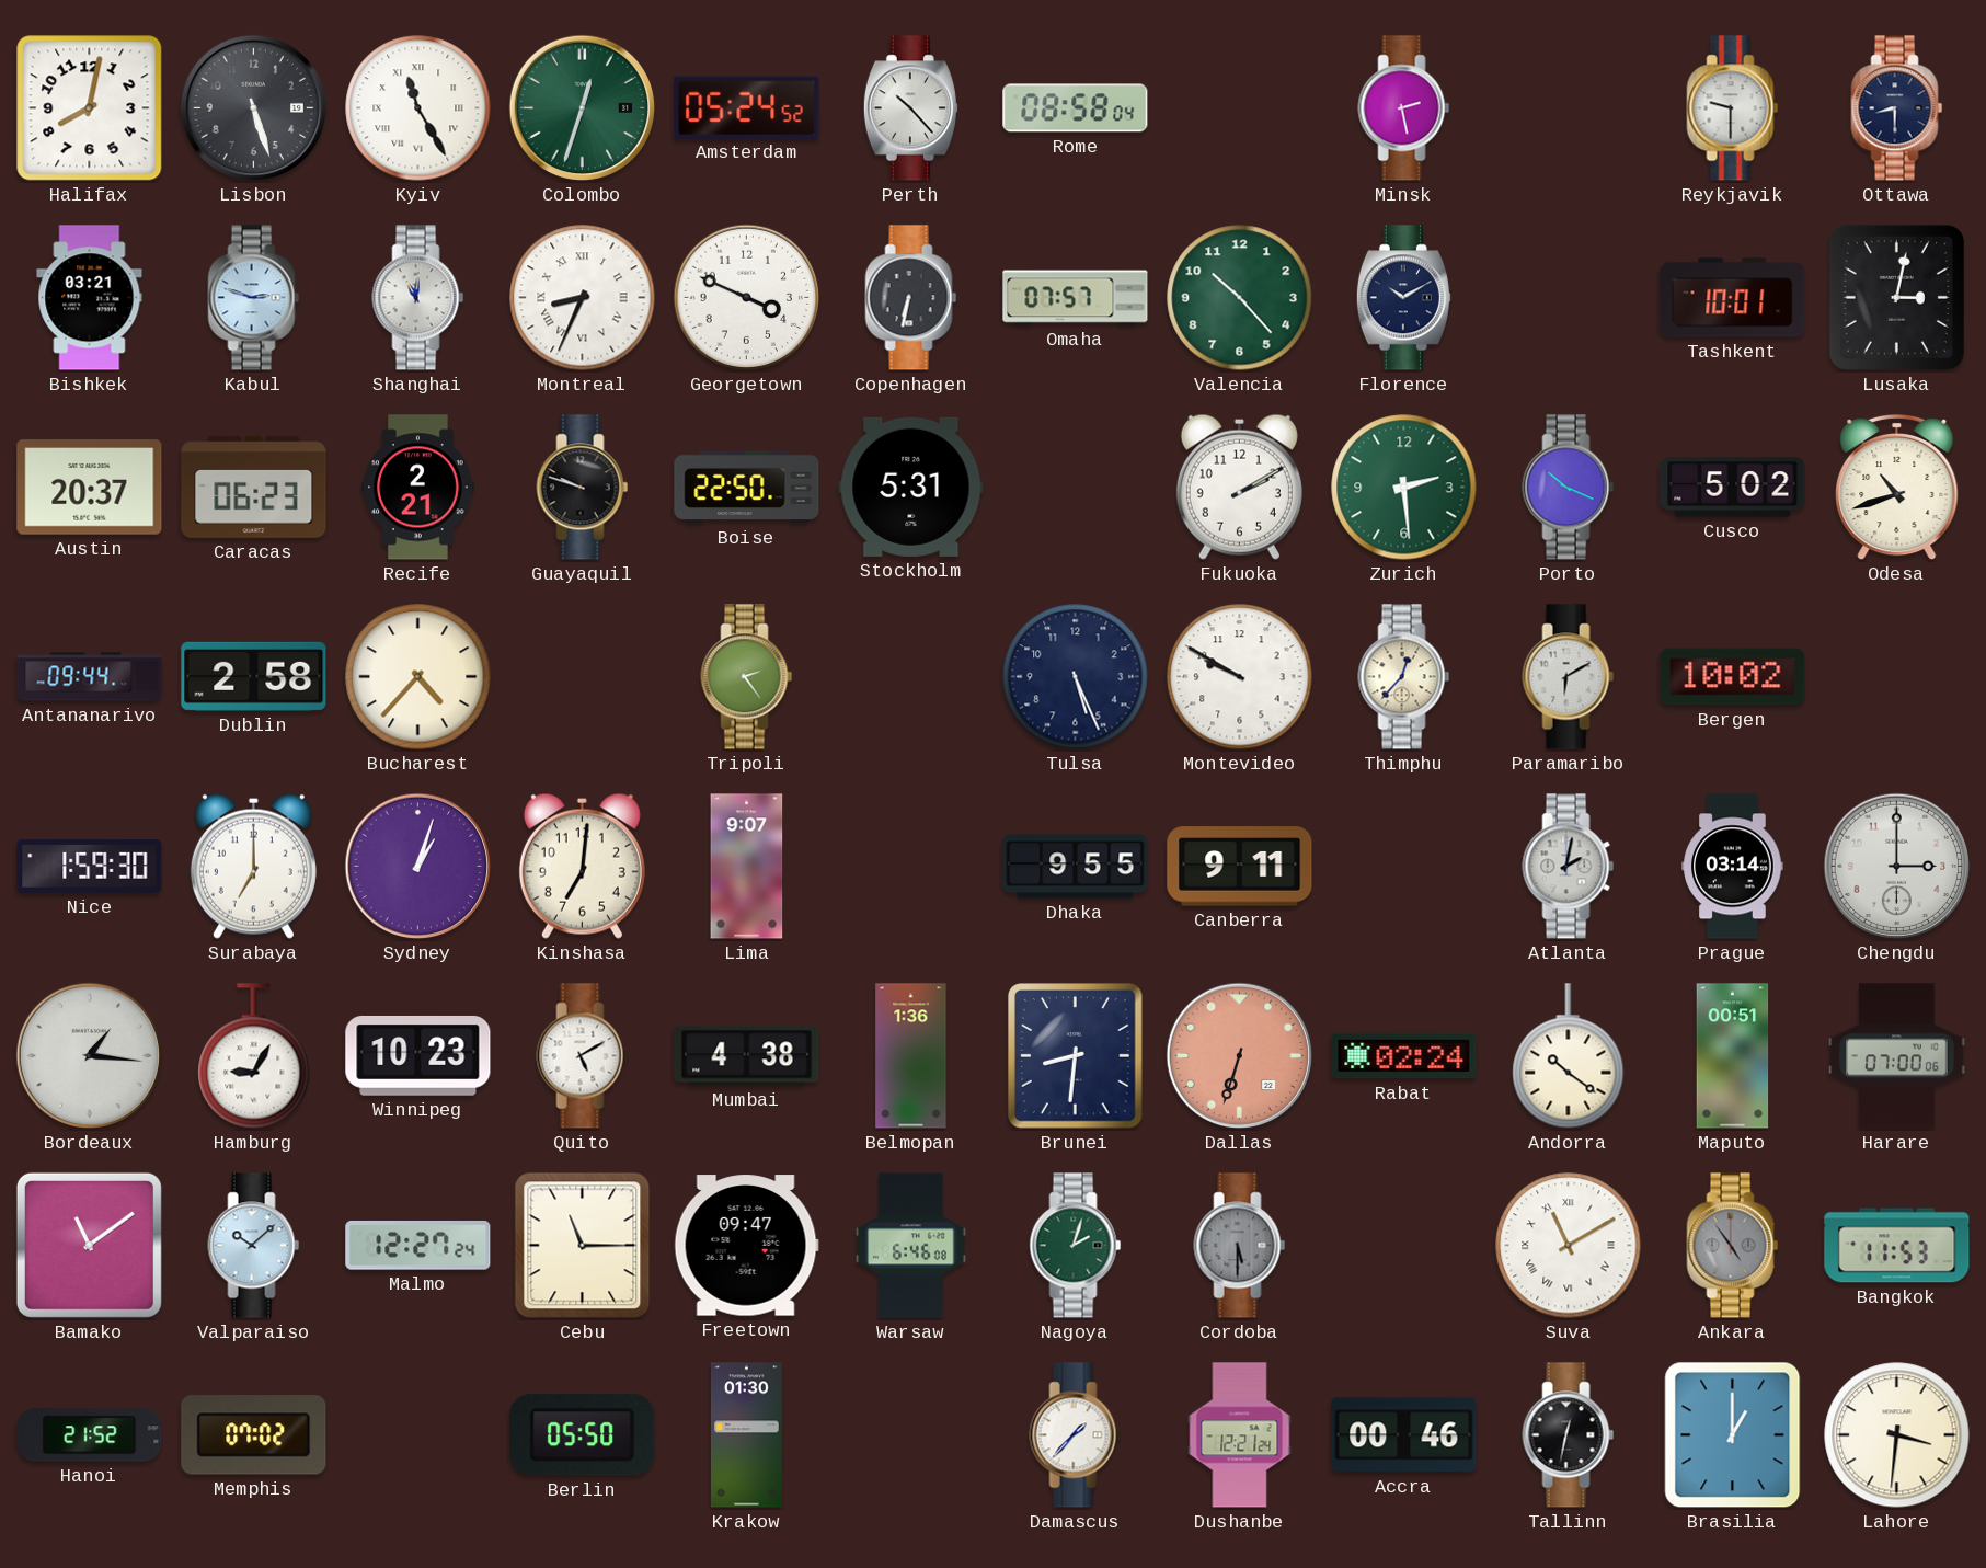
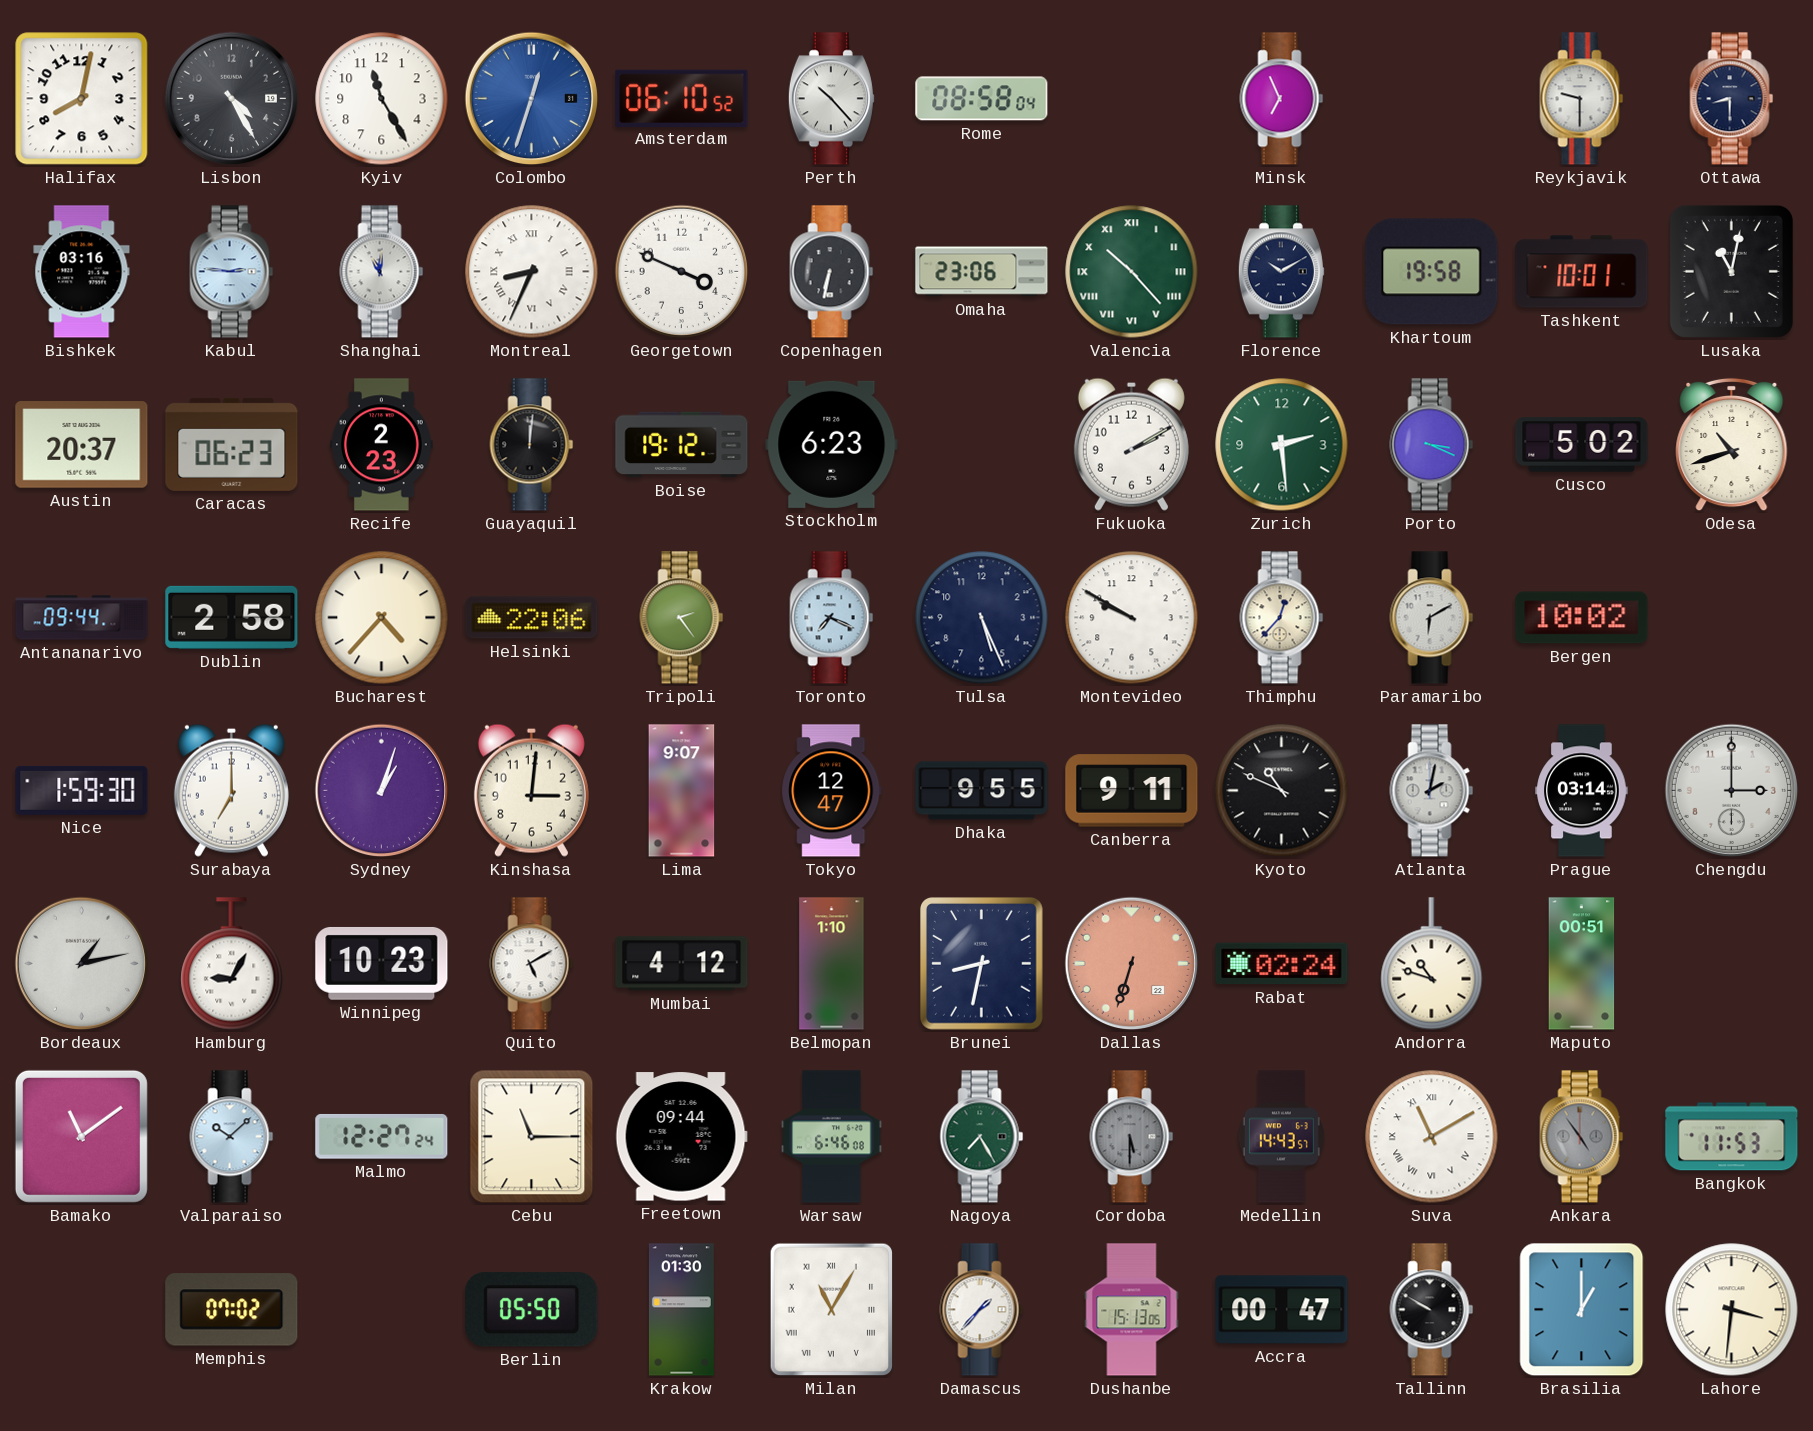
Lisbon: 5:27 -> 4:25 (232, 99)
Kyiv numerals: Roman -> Arabic (382, 99)
Colombo dial: green -> blue (532, 99)
Amsterdam: 05:24 -> 06:10 (682, 98)
Minsk: 2:28 -> 6:56 (1282, 99)
Bishkek: 03:21 -> 03:16 (82, 272)
Kabul: 2:48 -> 2:46 (232, 272)
Omaha: 07:57 -> 23:06 (982, 272)
Valencia numerals: Arabic -> Roman (1132, 272)
Khartoum: none -> 19:58 (1432, 272)
Lusaka: 3:02 -> 11:02 (1731, 271)
Recife: 2:21 -> 2:23 (382, 445)
Guayaquil: 9:48 -> 12:01 (532, 445)
Boise: 22:50 -> 19:12 (682, 445)
Stockholm: 5:31 -> 6:23 (832, 444)
Porto: 10:19 -> 3:19 (1432, 445)
Helsinki: none -> 22:06 (532, 618)
Toronto: none -> 7:19 (832, 618)
Kinshasa: 7:01 -> 3:01 (531, 790)
Tokyo: none -> 12:47 (832, 791)
Kyoto: none -> 10:49 (1282, 791)
Bordeaux: 1:16 -> 1:13 (82, 964)
Mumbai: 4:38 -> 4:12 (682, 964)
Belmopan: 1:36 -> 1:10 (832, 964)
Brunei: 8:31 -> 8:32 (981, 964)
Andorra: 10:21 -> 10:48 (1432, 964)
Harare: 07:00 -> none (1897, 1056)
Freetown: 09:47 -> 09:44 (681, 1137)
Nagoya: 2:03 -> 7:25 (982, 1137)
Medellin: none -> 14:43 (1281, 1137)
Hanoi: 21:52 -> none (90, 1435)
Milan: none -> 11:05 (831, 1310)
Dushanbe: 12:21 -> 15:13 (1132, 1310)
Accra: 00:46 -> 00:47 (1282, 1310)
Tallinn: 12:32 -> 9:50 (1432, 1310)
